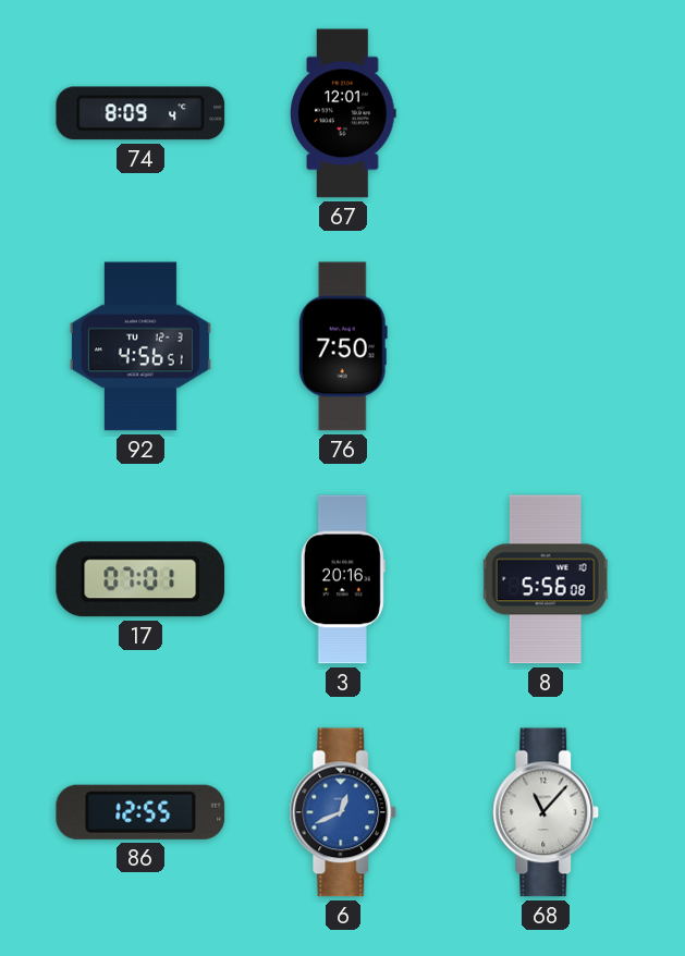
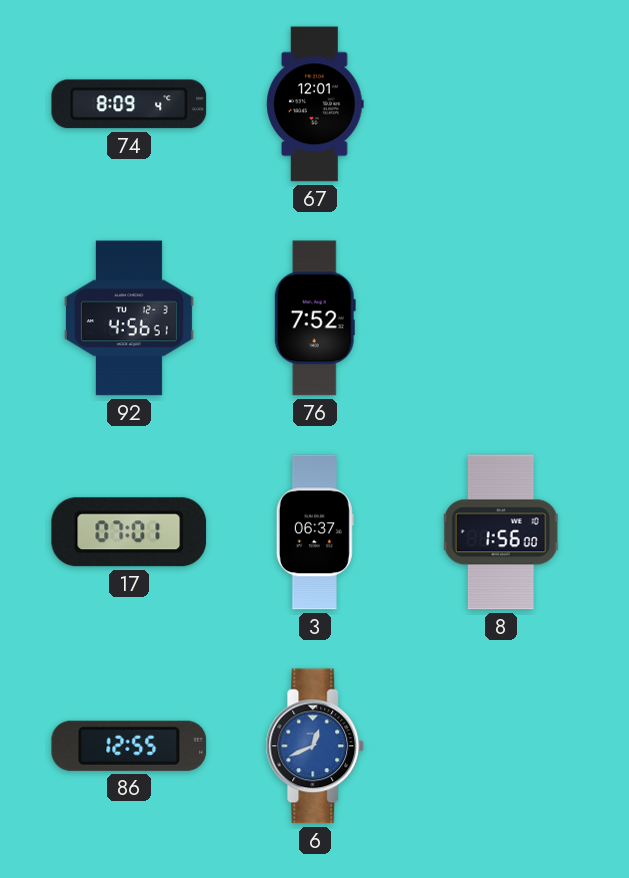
76: 7:50 -> 7:52 (315, 318)
3: 20:16 -> 06:37 (315, 532)
8: 5:56 -> 1:56 (501, 532)
68: 11:07 -> none (546, 812)
